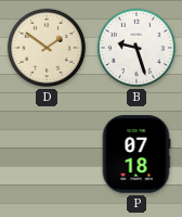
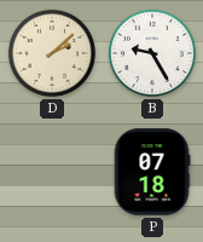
D: 1:51 -> 2:08 (52, 53)
B: 9:27 -> 9:25 (152, 53)
